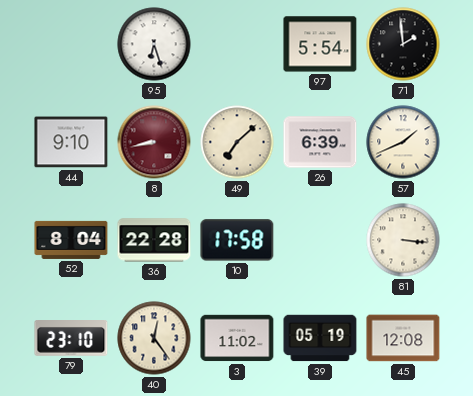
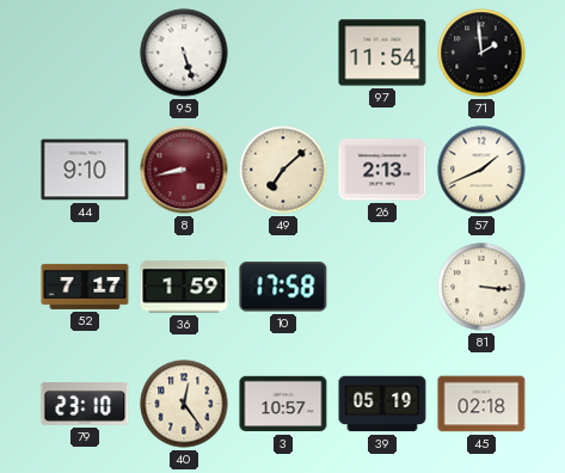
95: 6:27 -> 5:27 (184, 53)
97: 5:54 -> 11:54 (382, 53)
26: 6:39 -> 2:13 (382, 170)
52: 8:04 -> 7:17 (85, 287)
36: 22:28 -> 1:59 (184, 287)
3: 11:02 -> 10:57 (283, 404)
45: 12:08 -> 02:18 (481, 404)
